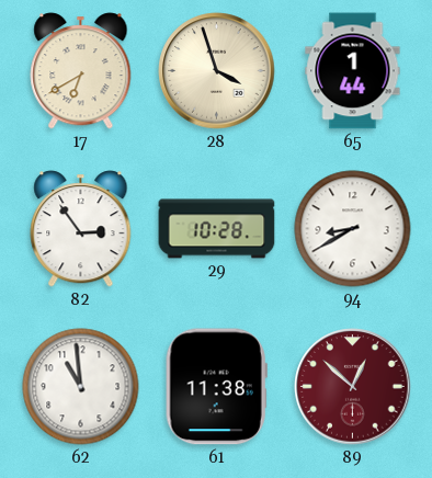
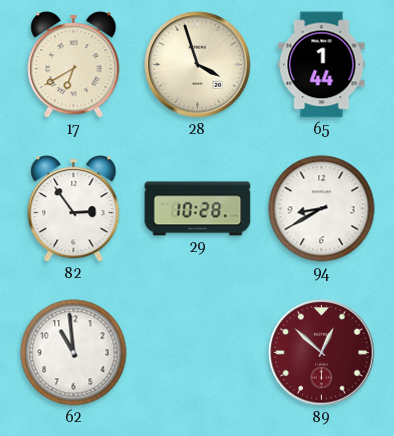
61: 11:38 -> none (216, 387)
